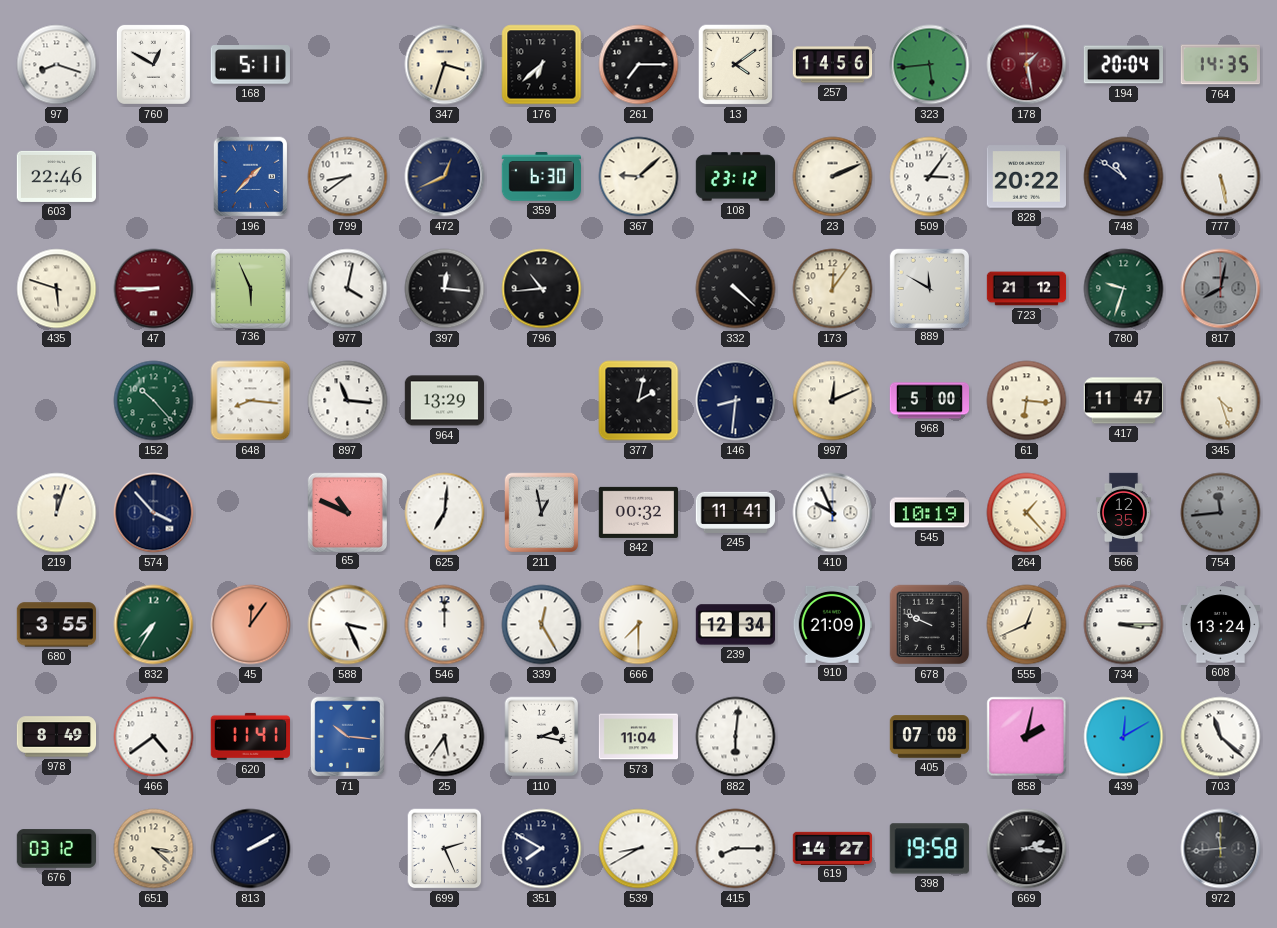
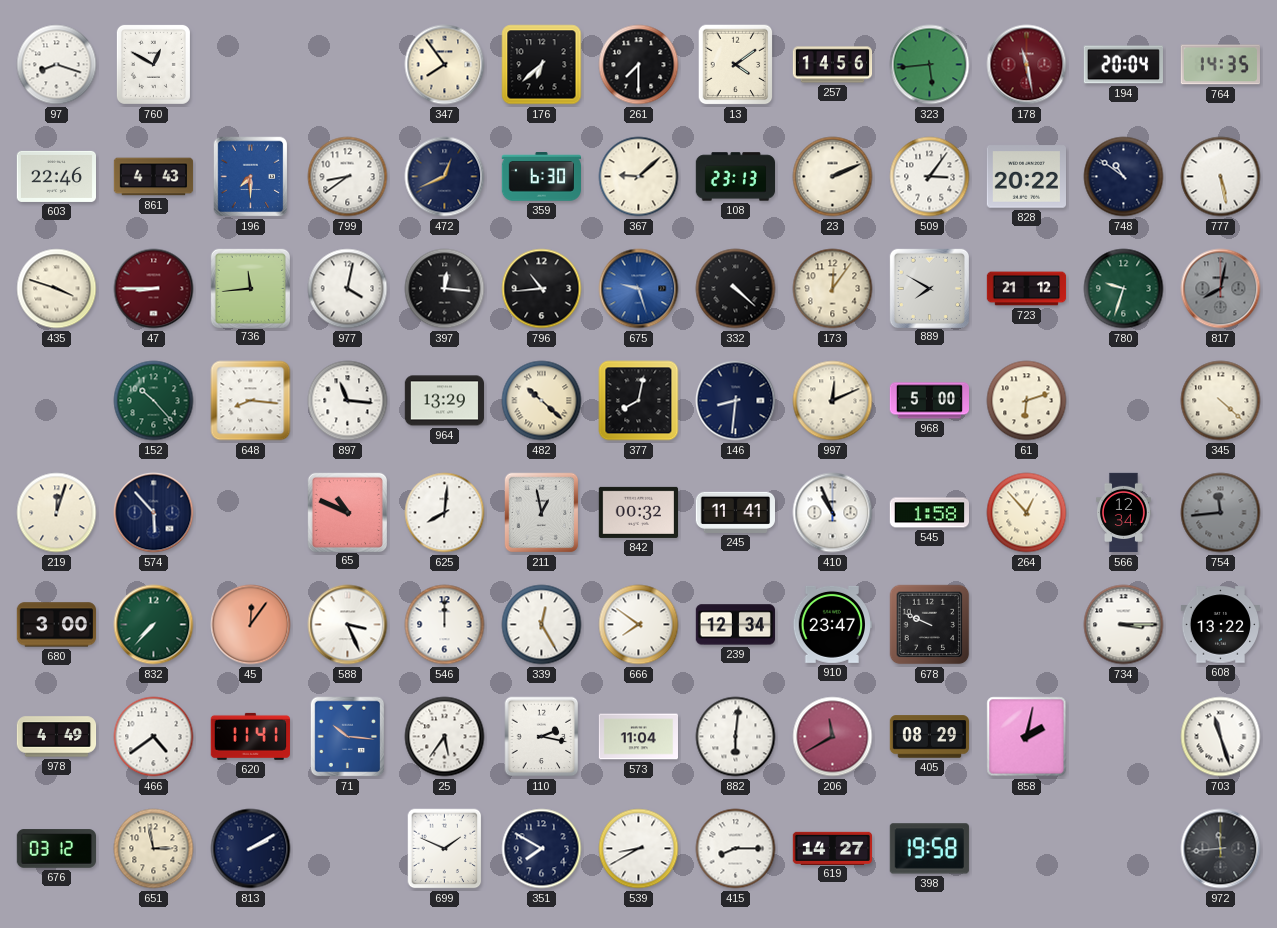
168: 5:11 -> none (250, 65)
347: 3:33 -> 7:54 (445, 65)
261: 7:15 -> 7:30 (639, 65)
178: 1:28 -> 11:28 (1027, 65)
861: none -> 4:43 (154, 177)
196: 1:37 -> 7:30 (251, 177)
108: 23:12 -> 23:13 (735, 177)
435: 5:48 -> 3:48 (57, 289)
736: 5:56 -> 11:44 (250, 288)
675: none -> 9:27 (639, 289)
889: 11:50 -> 7:50 (929, 288)
482: none -> 10:22 (542, 401)
377: 2:02 -> 8:02 (639, 401)
61: 6:16 -> 6:12 (1027, 401)
417: 11:47 -> none (1123, 401)
345: 4:27 -> 4:22 (1221, 401)
574: 3:53 -> 5:53 (154, 513)
625: 7:01 -> 8:01 (445, 513)
410: 9:56 -> 10:56 (833, 513)
545: 10:19 -> 1:58 (929, 513)
264: 1:23 -> 12:53 (1027, 513)
566: 12:35 -> 12:34 (1124, 513)
680: 3:55 -> 3:00 (56, 625)
832: 7:35 -> 7:37 (154, 625)
666: 7:30 -> 7:51 (639, 625)
910: 21:09 -> 23:47 (832, 624)
555: 12:41 -> none (1027, 625)
608: 13:24 -> 13:22 (1220, 625)
978: 8:49 -> 4:49 (57, 737)
206: none -> 11:40 (833, 737)
405: 07:08 -> 08:29 (930, 737)
439: 12:10 -> none (1124, 737)
703: 11:22 -> 11:27 (1221, 737)
651: 3:22 -> 2:58 (154, 849)
699: 2:26 -> 1:49 (445, 849)
669: 2:16 -> none (1027, 849)
